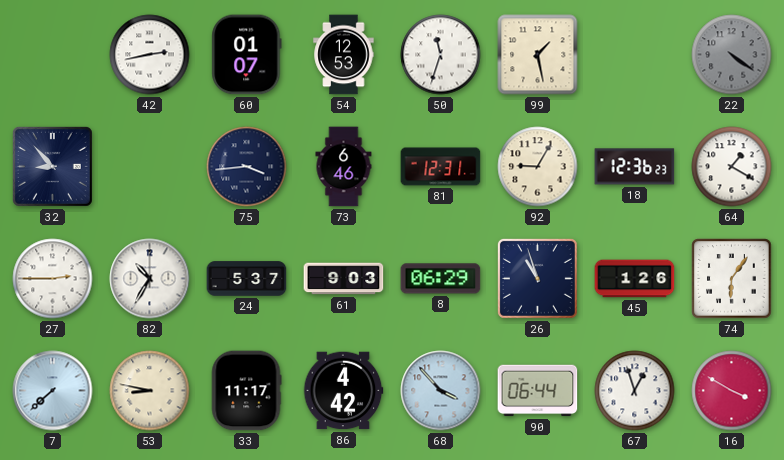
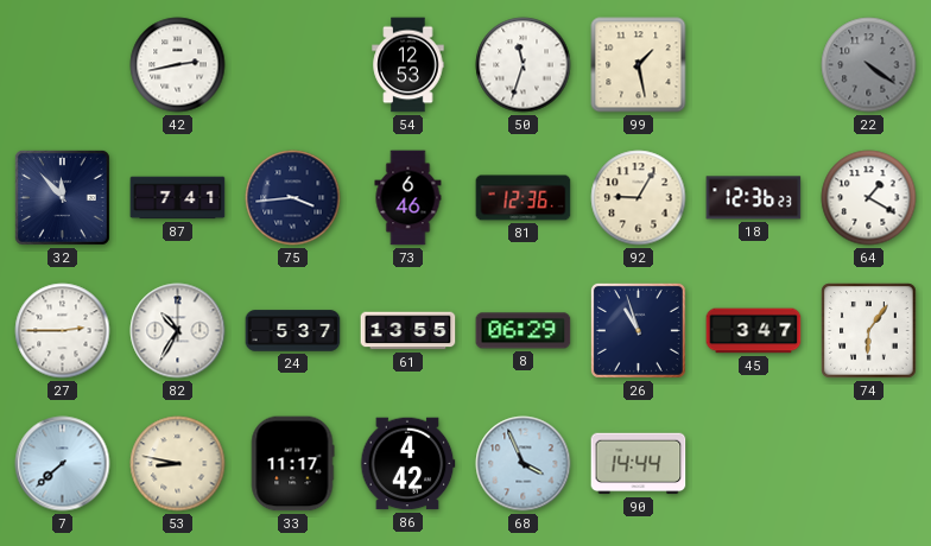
60: 01:07 -> none (247, 55)
32: 8:53 -> 11:53 (62, 197)
87: none -> 7:41 (178, 198)
81: 12:31 -> 12:36 (524, 198)
61: 9:03 -> 13:55 (408, 331)
45: 1:26 -> 3:47 (754, 331)
68: 3:53 -> 3:56 (524, 464)
90: 06:44 -> 14:44 (639, 464)
67: 12:57 -> none (635, 391)
16: 3:50 -> none (732, 391)
